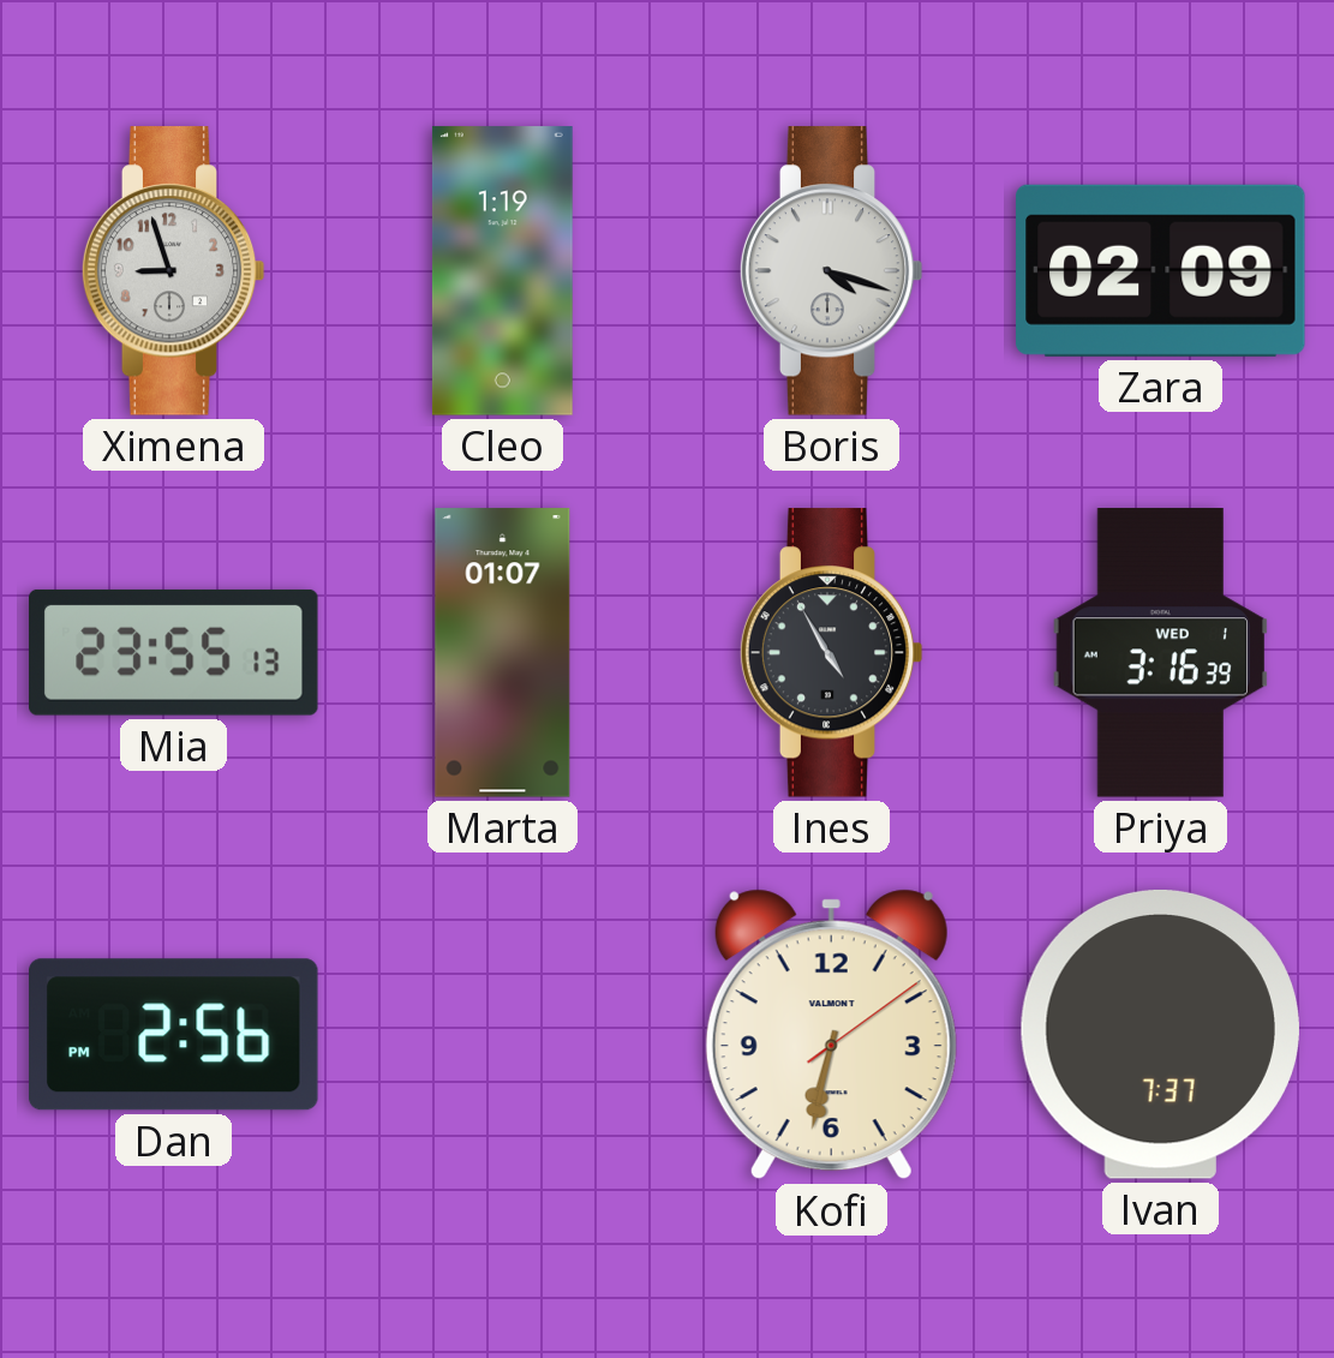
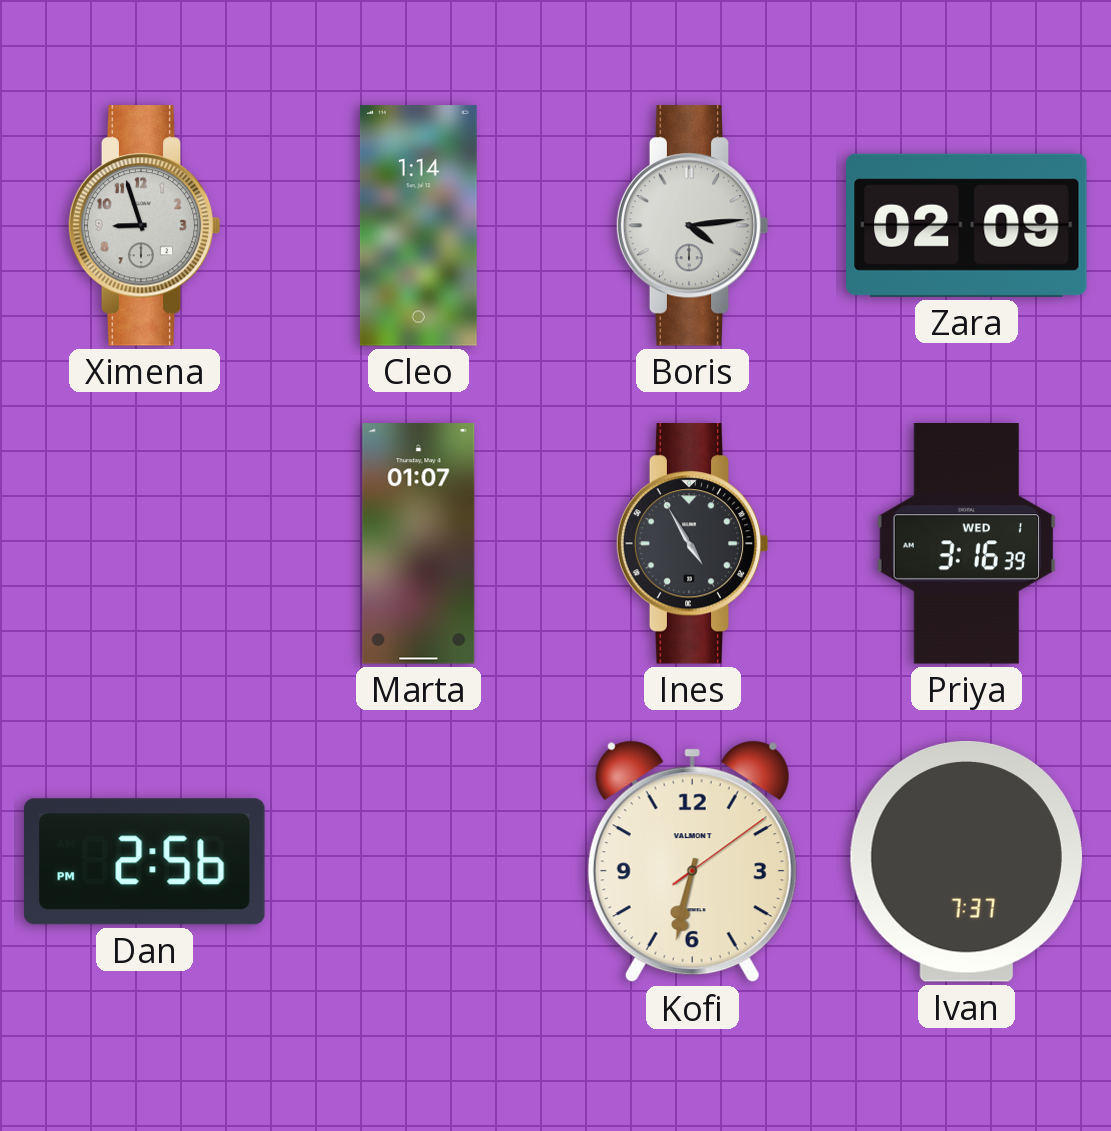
Cleo: 1:19 -> 1:14 (418, 226)
Boris: 4:18 -> 4:14 (692, 226)
Mia: 23:55 -> none (174, 652)
